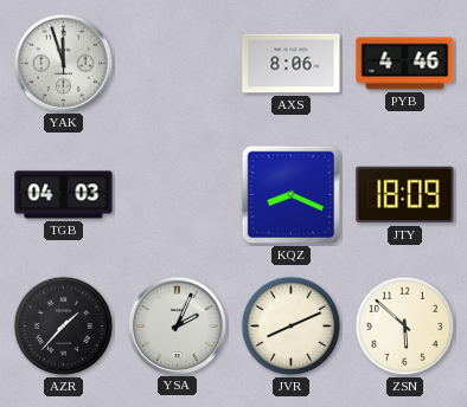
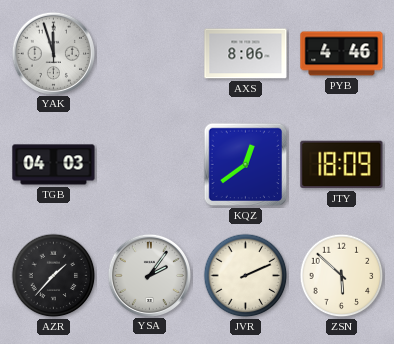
KQZ: 8:19 -> 12:39 (246, 165)
YSA: 2:04 -> 2:06 (149, 275)
JVR: 8:11 -> 2:11 (246, 276)
